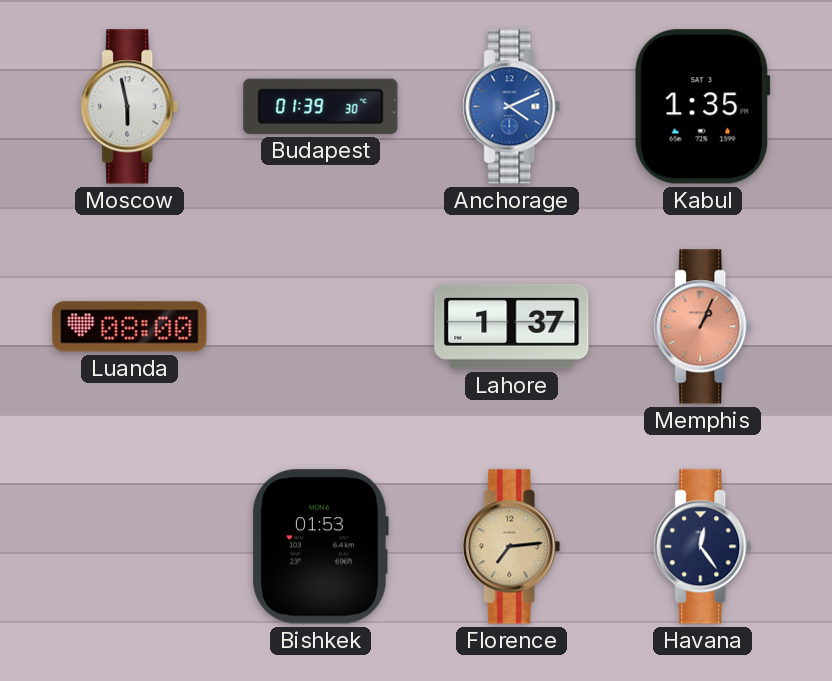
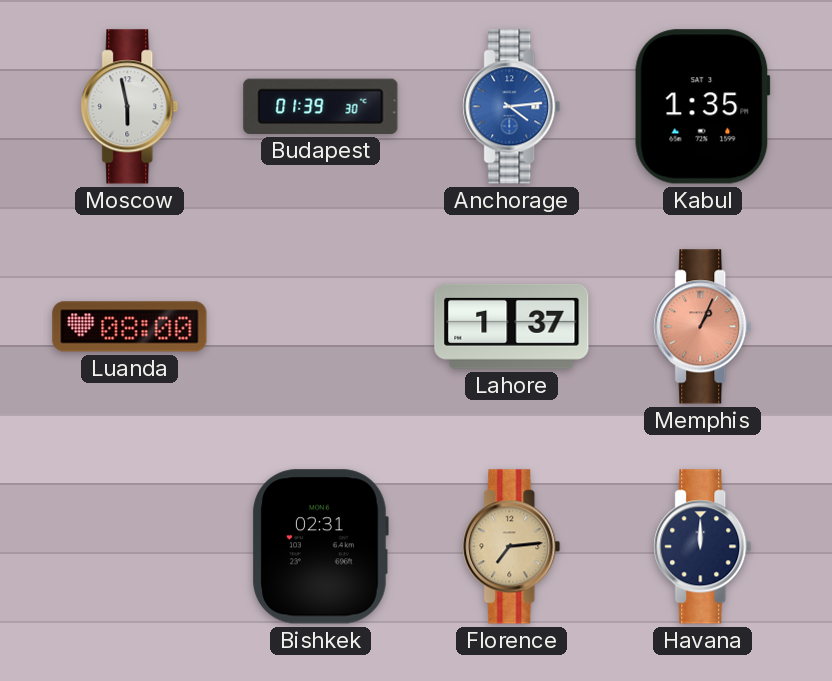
Anchorage: 4:11 -> 4:14 (512, 107)
Bishkek: 01:53 -> 02:31 (320, 547)
Havana: 12:24 -> 12:00 (703, 547)
